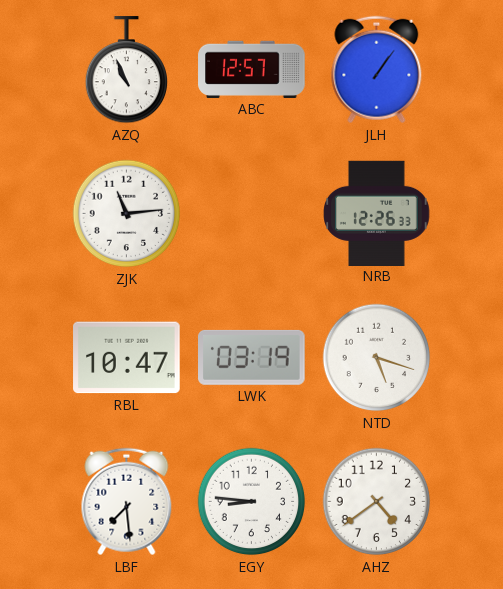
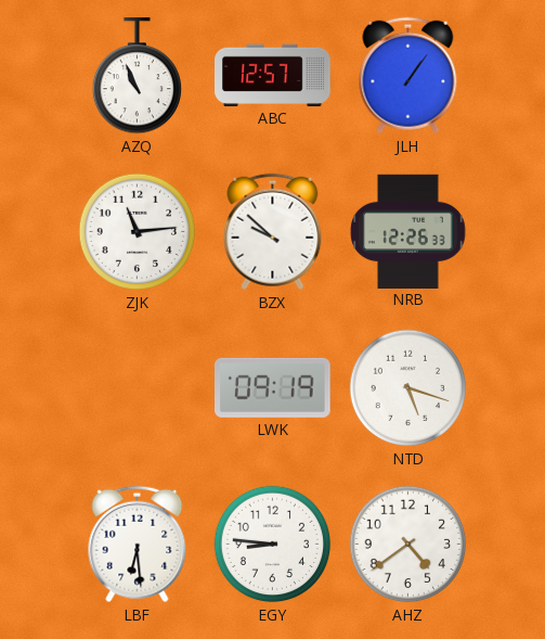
BZX: none -> 9:52 (273, 232)
RBL: 10:47 -> none (127, 358)
LWK: 03:19 -> 09:19 (273, 387)
LBF: 7:29 -> 6:29 (138, 545)
